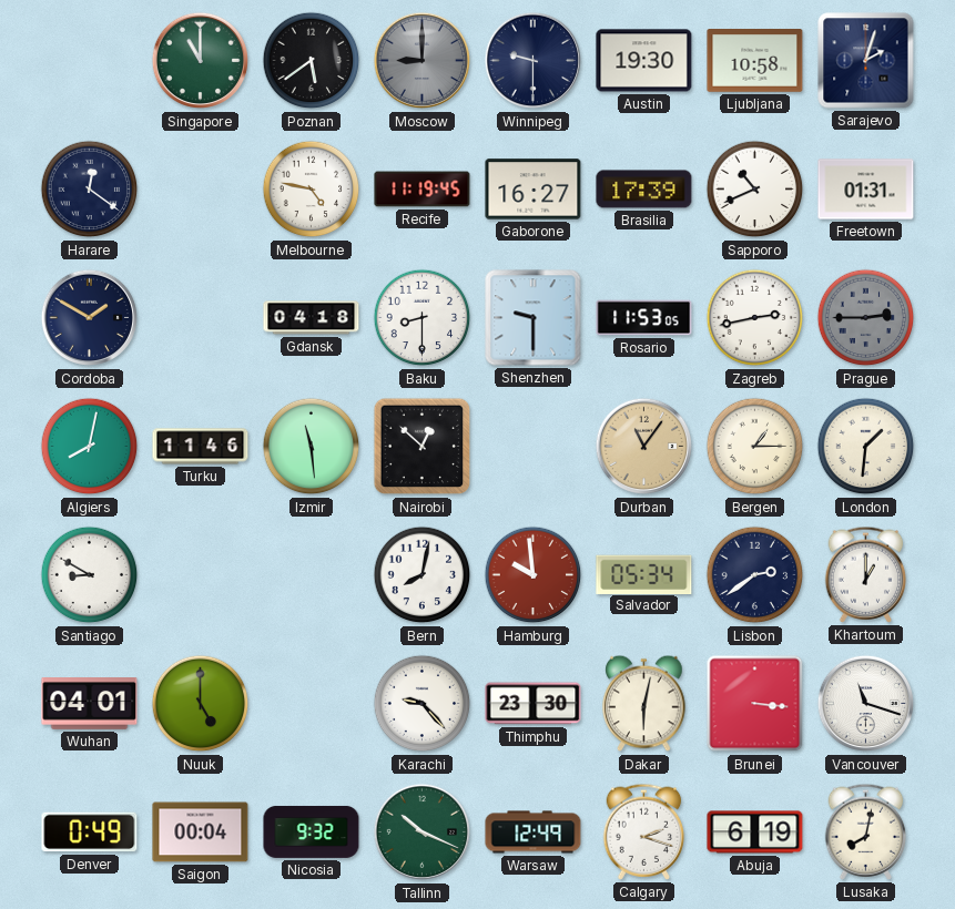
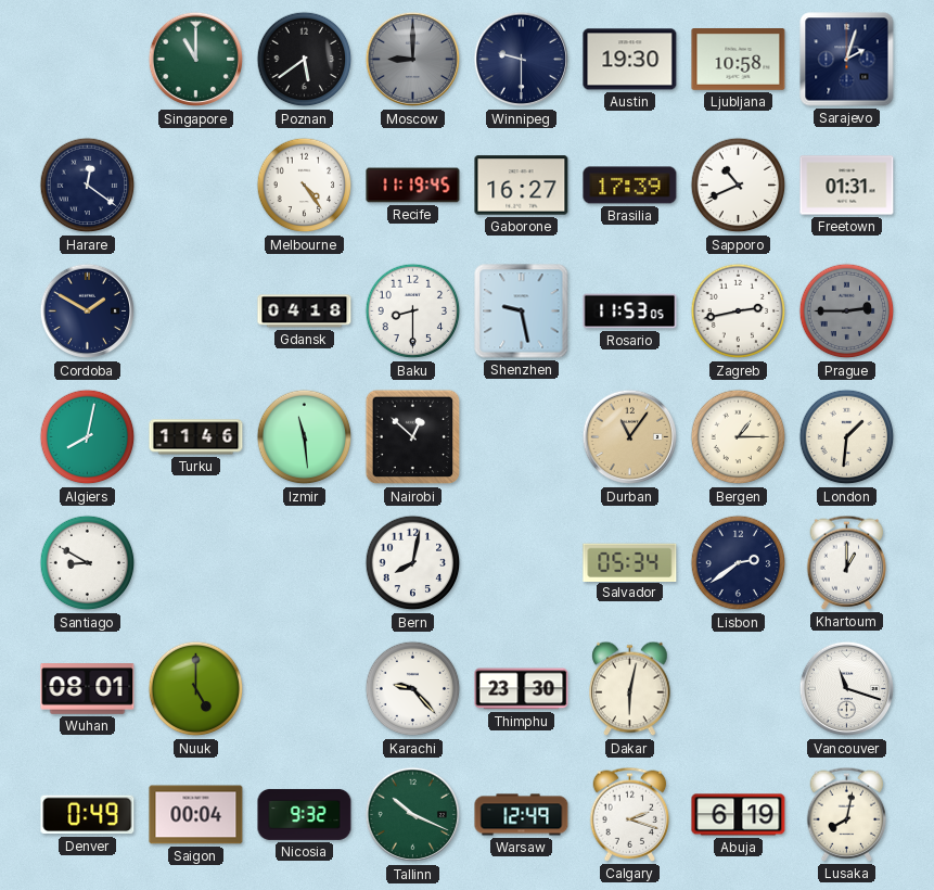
Melbourne: 4:47 -> 4:24 (305, 186)
Shenzhen: 9:30 -> 9:28 (522, 311)
Hamburg: 9:59 -> none (534, 575)
Wuhan: 04:01 -> 08:01 (88, 689)
Brunei: 3:16 -> none (755, 704)
